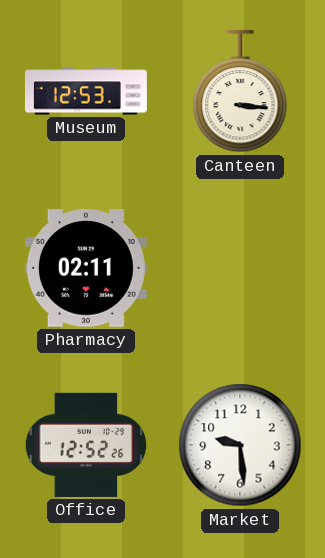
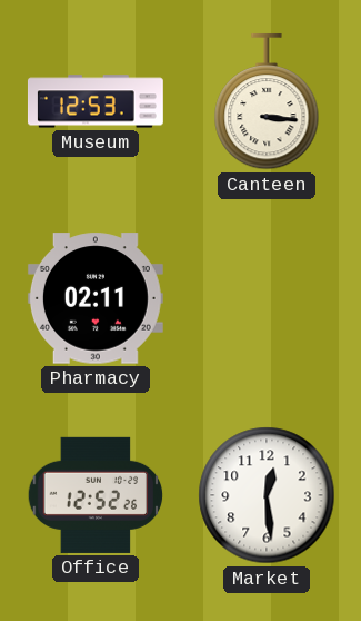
Market: 9:29 -> 12:29 (267, 495)
